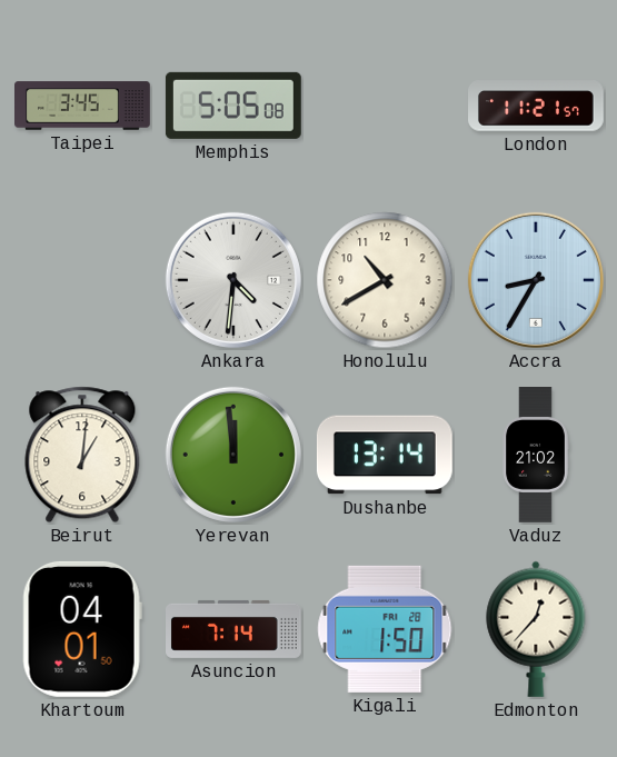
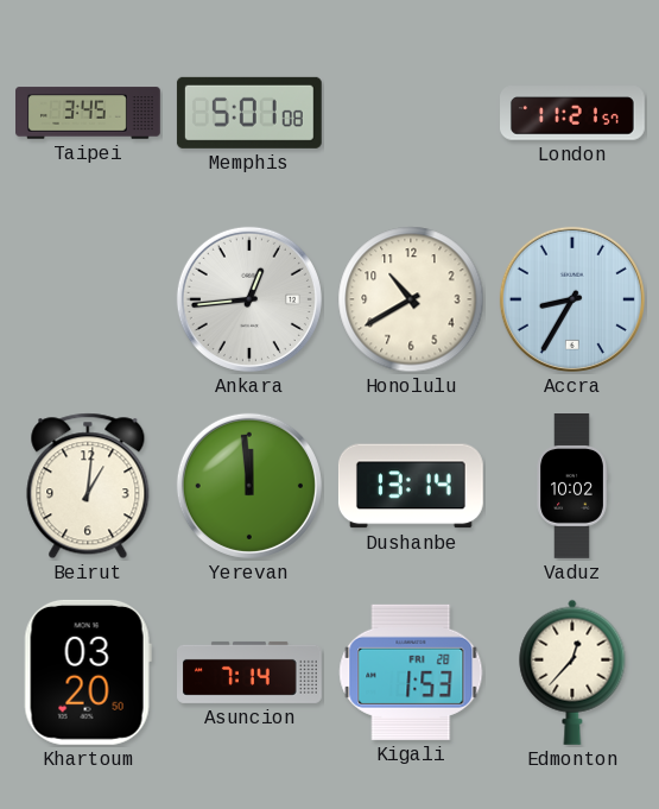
Memphis: 5:05 -> 5:01 (249, 113)
Ankara: 4:31 -> 12:44 (249, 299)
Vaduz: 21:02 -> 10:02 (572, 487)
Khartoum: 04:01 -> 03:20 (88, 672)
Kigali: 1:50 -> 1:53 (411, 672)
